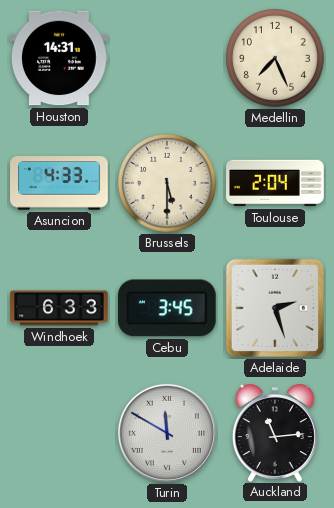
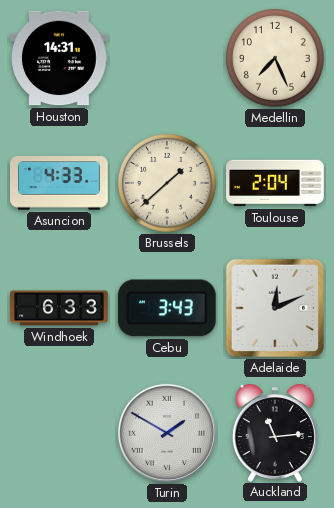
Brussels: 5:30 -> 1:38 (167, 183)
Cebu: 3:45 -> 3:43 (167, 308)
Adelaide: 2:27 -> 12:11 (275, 308)
Turin: 11:50 -> 1:50 (167, 433)
